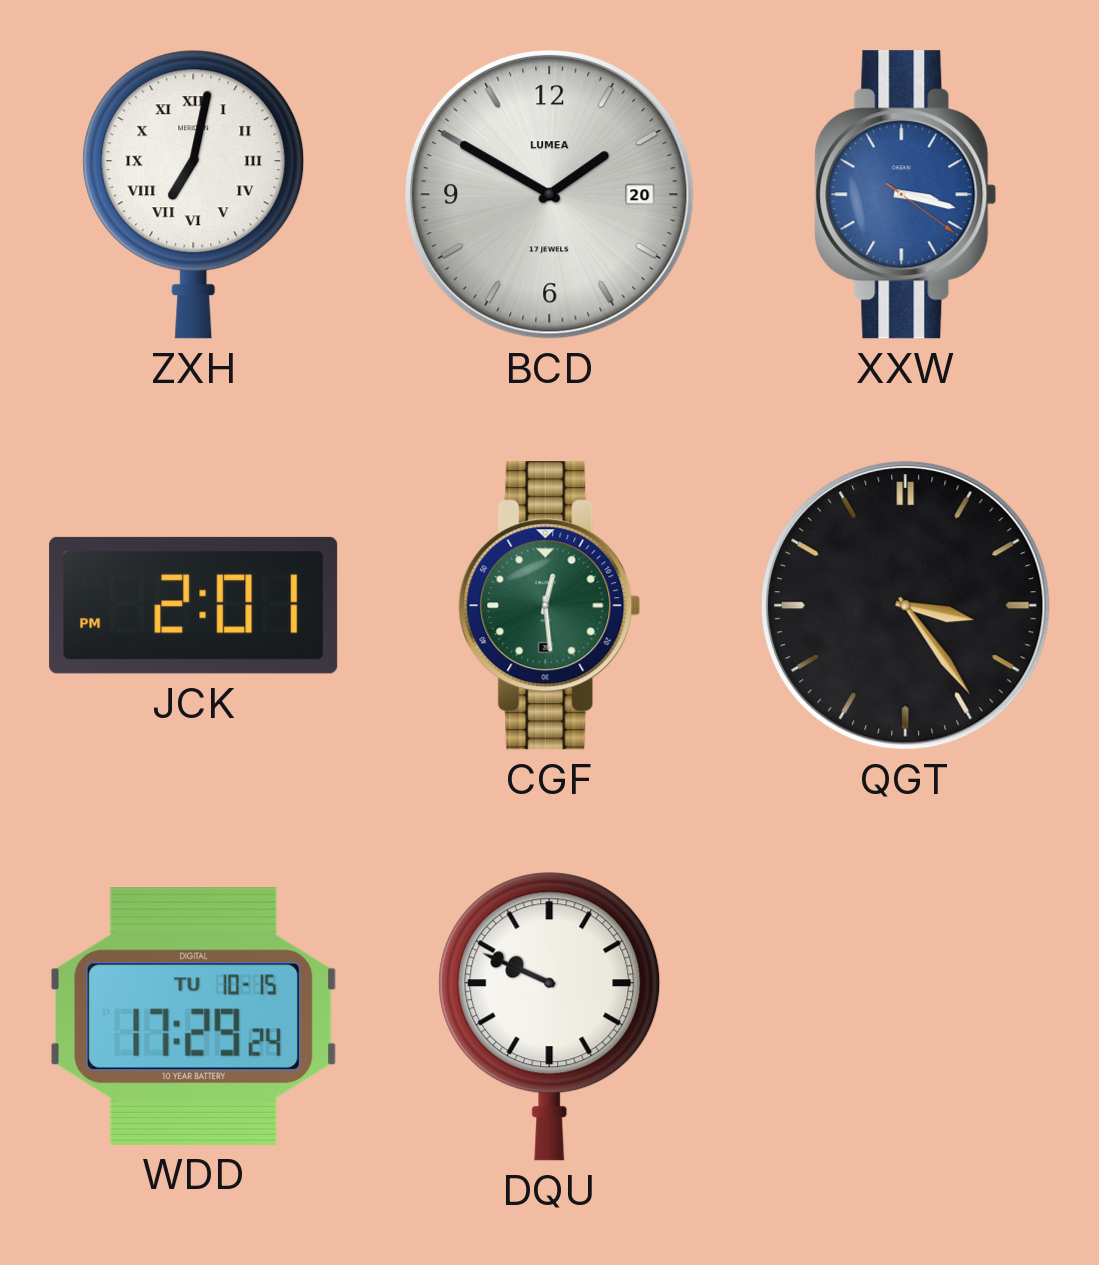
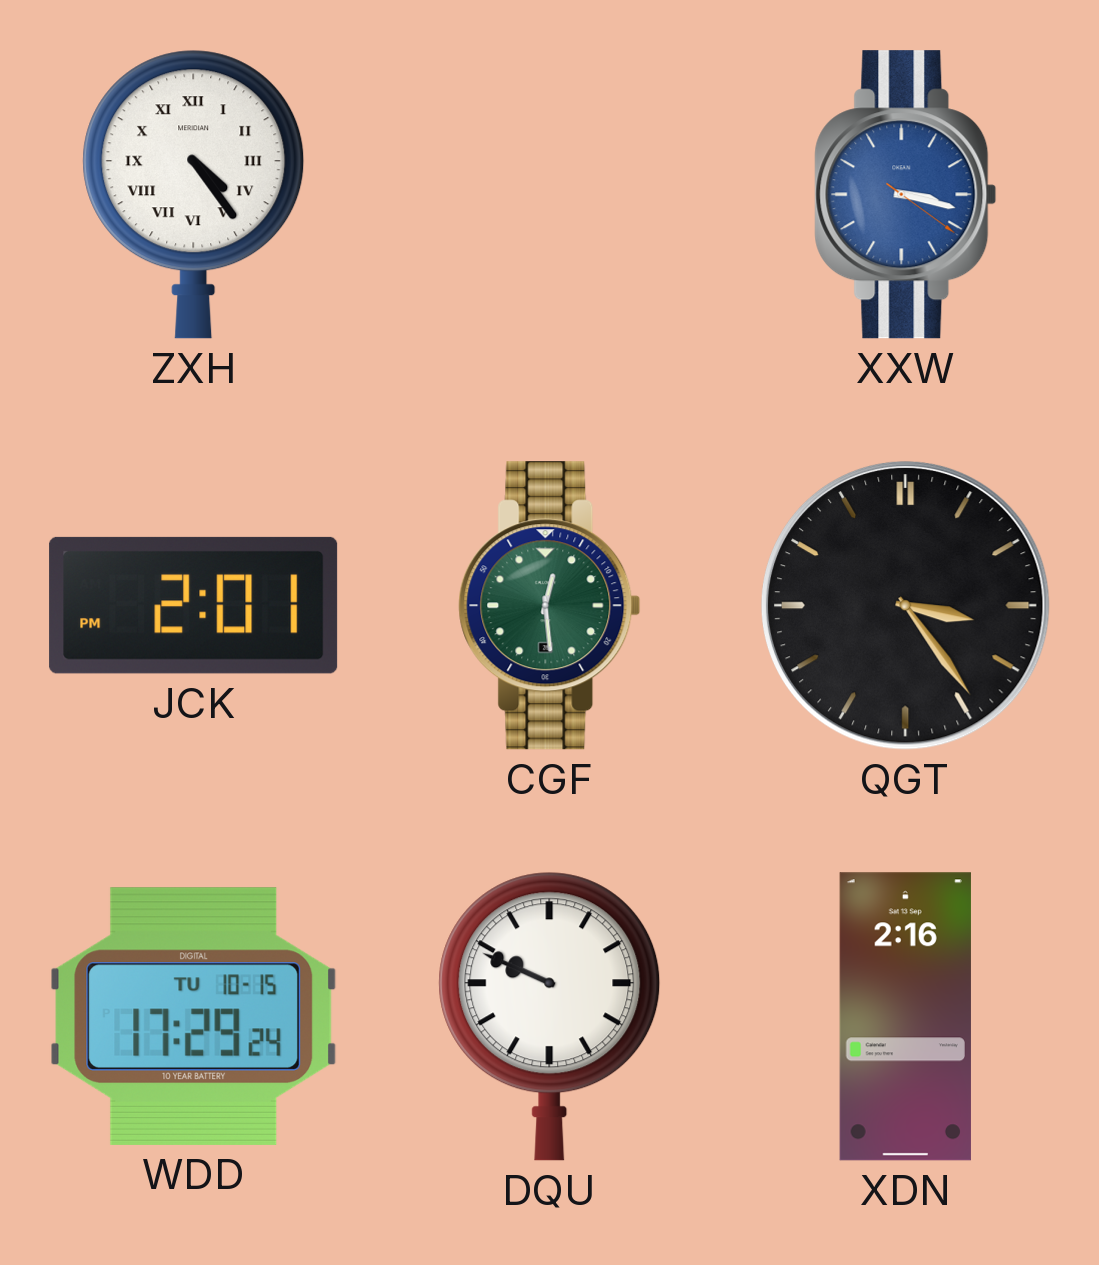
ZXH: 7:02 -> 4:24 (194, 194)
BCD: 1:50 -> none (549, 194)
XDN: none -> 2:16 (905, 1017)
